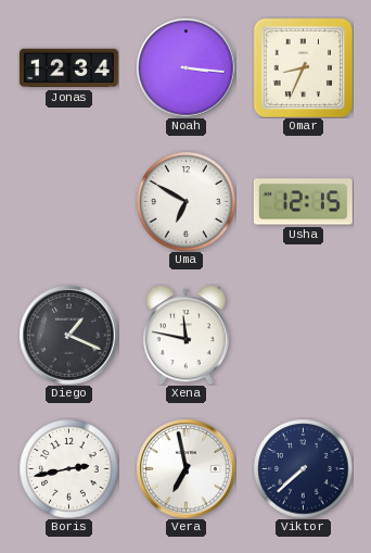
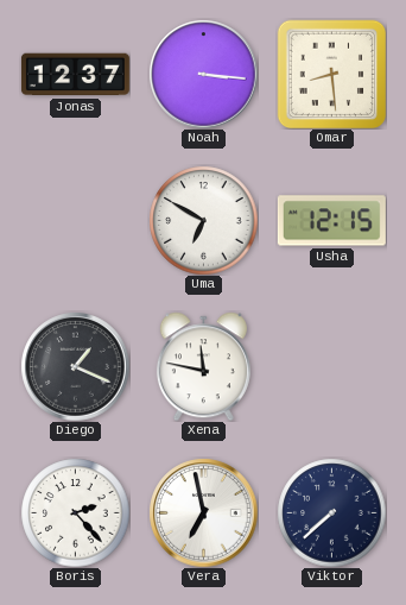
Jonas: 12:34 -> 12:37 (75, 75)
Omar: 8:34 -> 8:29 (331, 74)
Boris: 2:43 -> 2:23 (75, 512)
